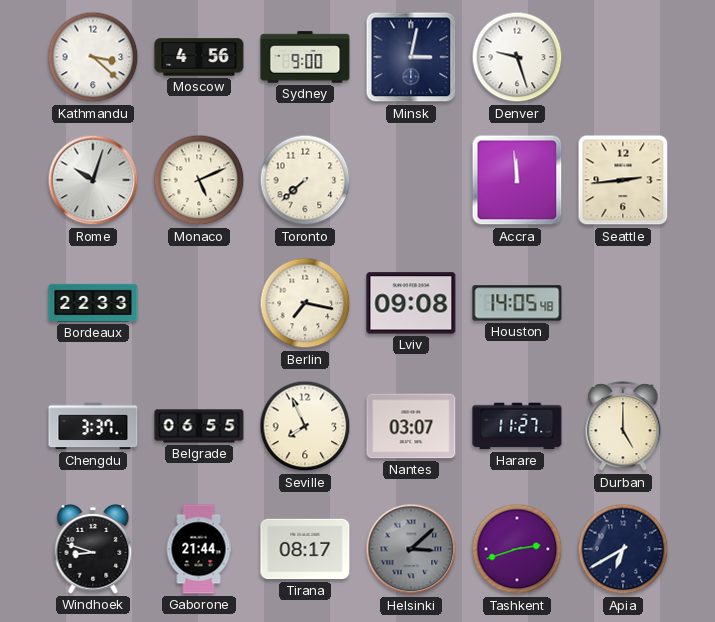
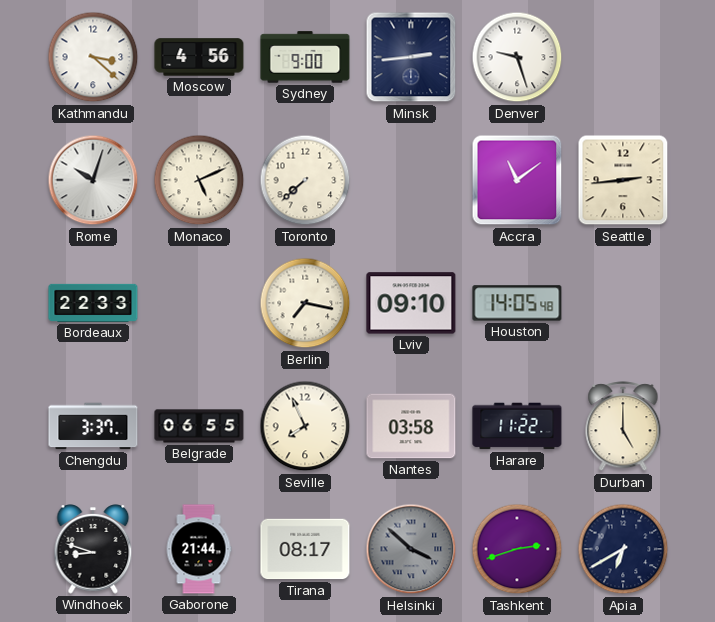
Minsk: 3:02 -> 2:44 (411, 57)
Accra: 11:59 -> 11:09 (517, 180)
Lviv: 09:08 -> 09:10 (411, 303)
Nantes: 03:07 -> 03:58 (411, 426)
Harare: 11:27 -> 11:22 (517, 426)
Helsinki: 3:08 -> 3:52 (411, 549)
